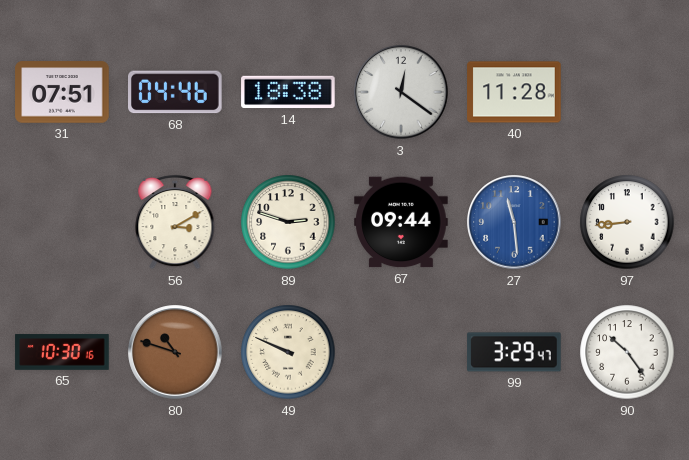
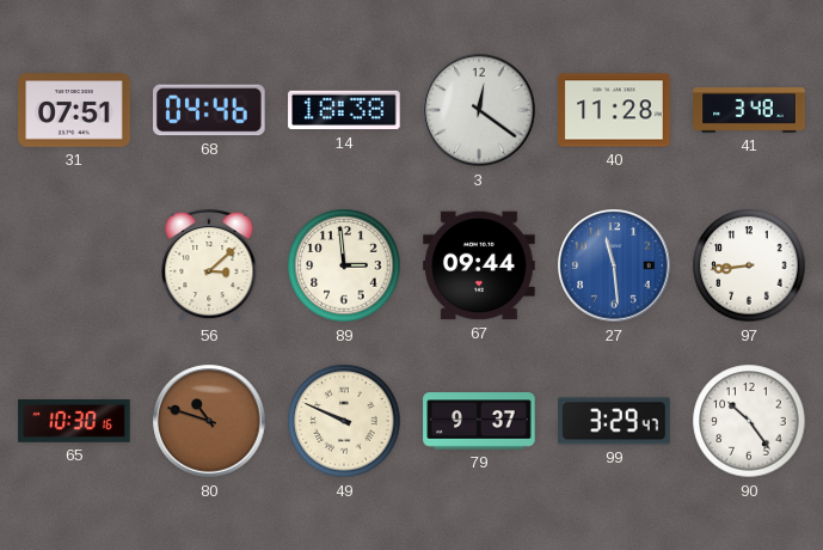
41: none -> 3:48 (749, 110)
56: 3:10 -> 3:08 (209, 265)
89: 2:48 -> 2:59 (344, 265)
79: none -> 9:37 (479, 421)
